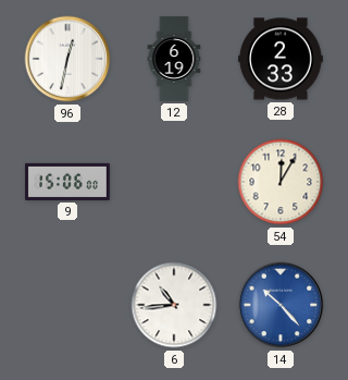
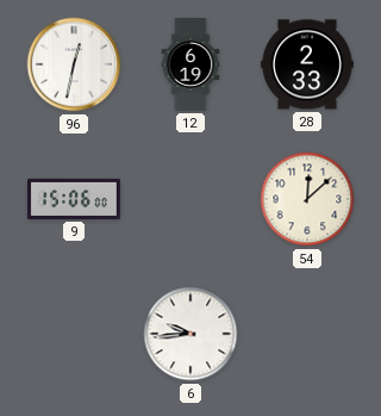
54: 12:05 -> 12:08 (307, 199)
6: 10:44 -> 9:44 (190, 334)
14: 10:23 -> none (281, 305)
